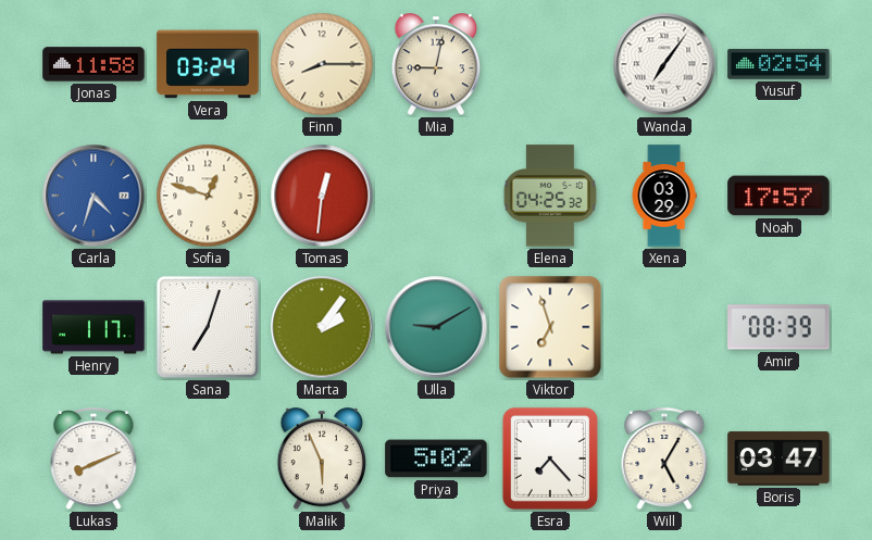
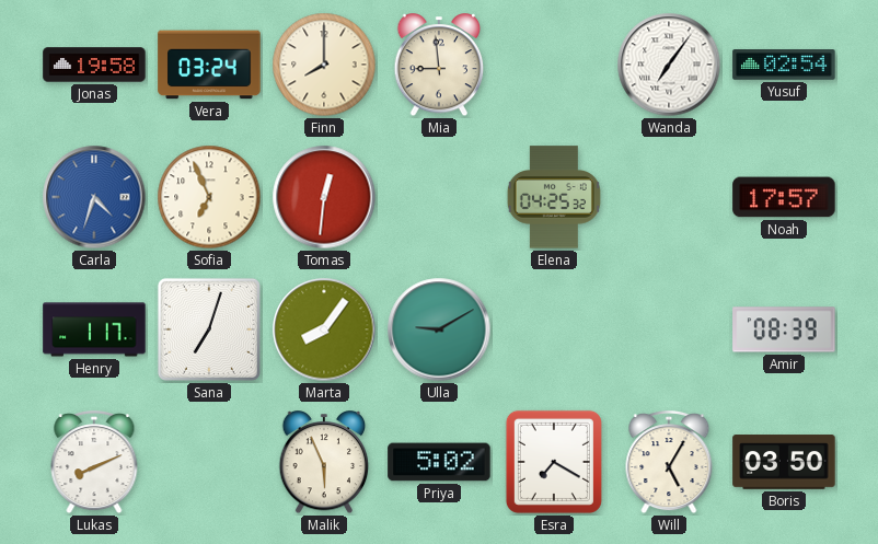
Jonas: 11:58 -> 19:58 (94, 65)
Finn: 8:15 -> 8:00 (324, 65)
Mia: 9:02 -> 8:59 (439, 66)
Sofia: 12:48 -> 6:56 (209, 197)
Xena: 03:29 -> none (664, 196)
Marta: 2:06 -> 8:06 (324, 329)
Viktor: 6:57 -> none (550, 327)
Esra: 7:23 -> 7:20 (554, 462)
Boris: 03:47 -> 03:50 (784, 462)
